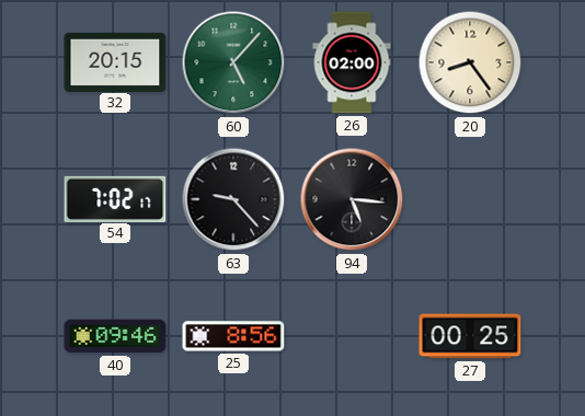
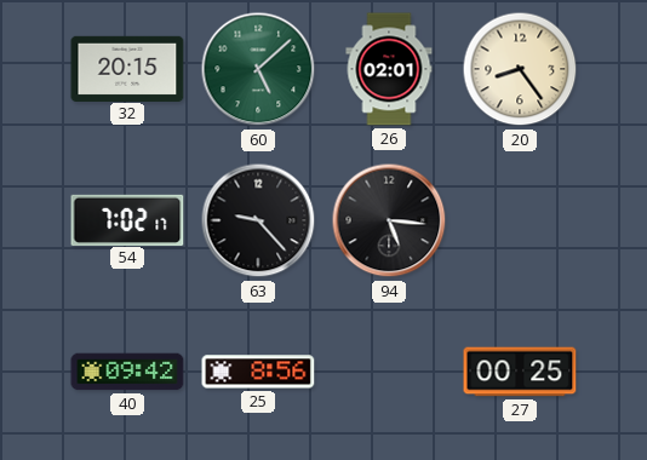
60: 5:07 -> 5:08 (258, 69)
26: 02:00 -> 02:01 (389, 69)
40: 09:46 -> 09:42 (127, 372)
